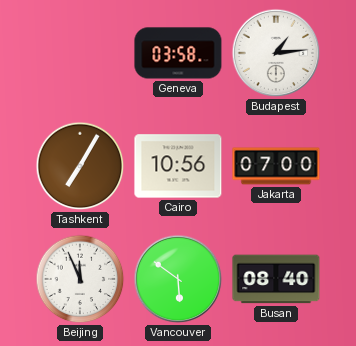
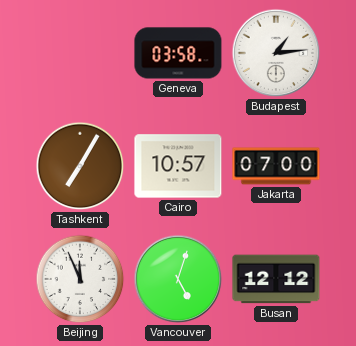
Cairo: 10:56 -> 10:57 (178, 166)
Vancouver: 5:51 -> 5:03 (178, 279)
Busan: 08:40 -> 12:12 (276, 279)
